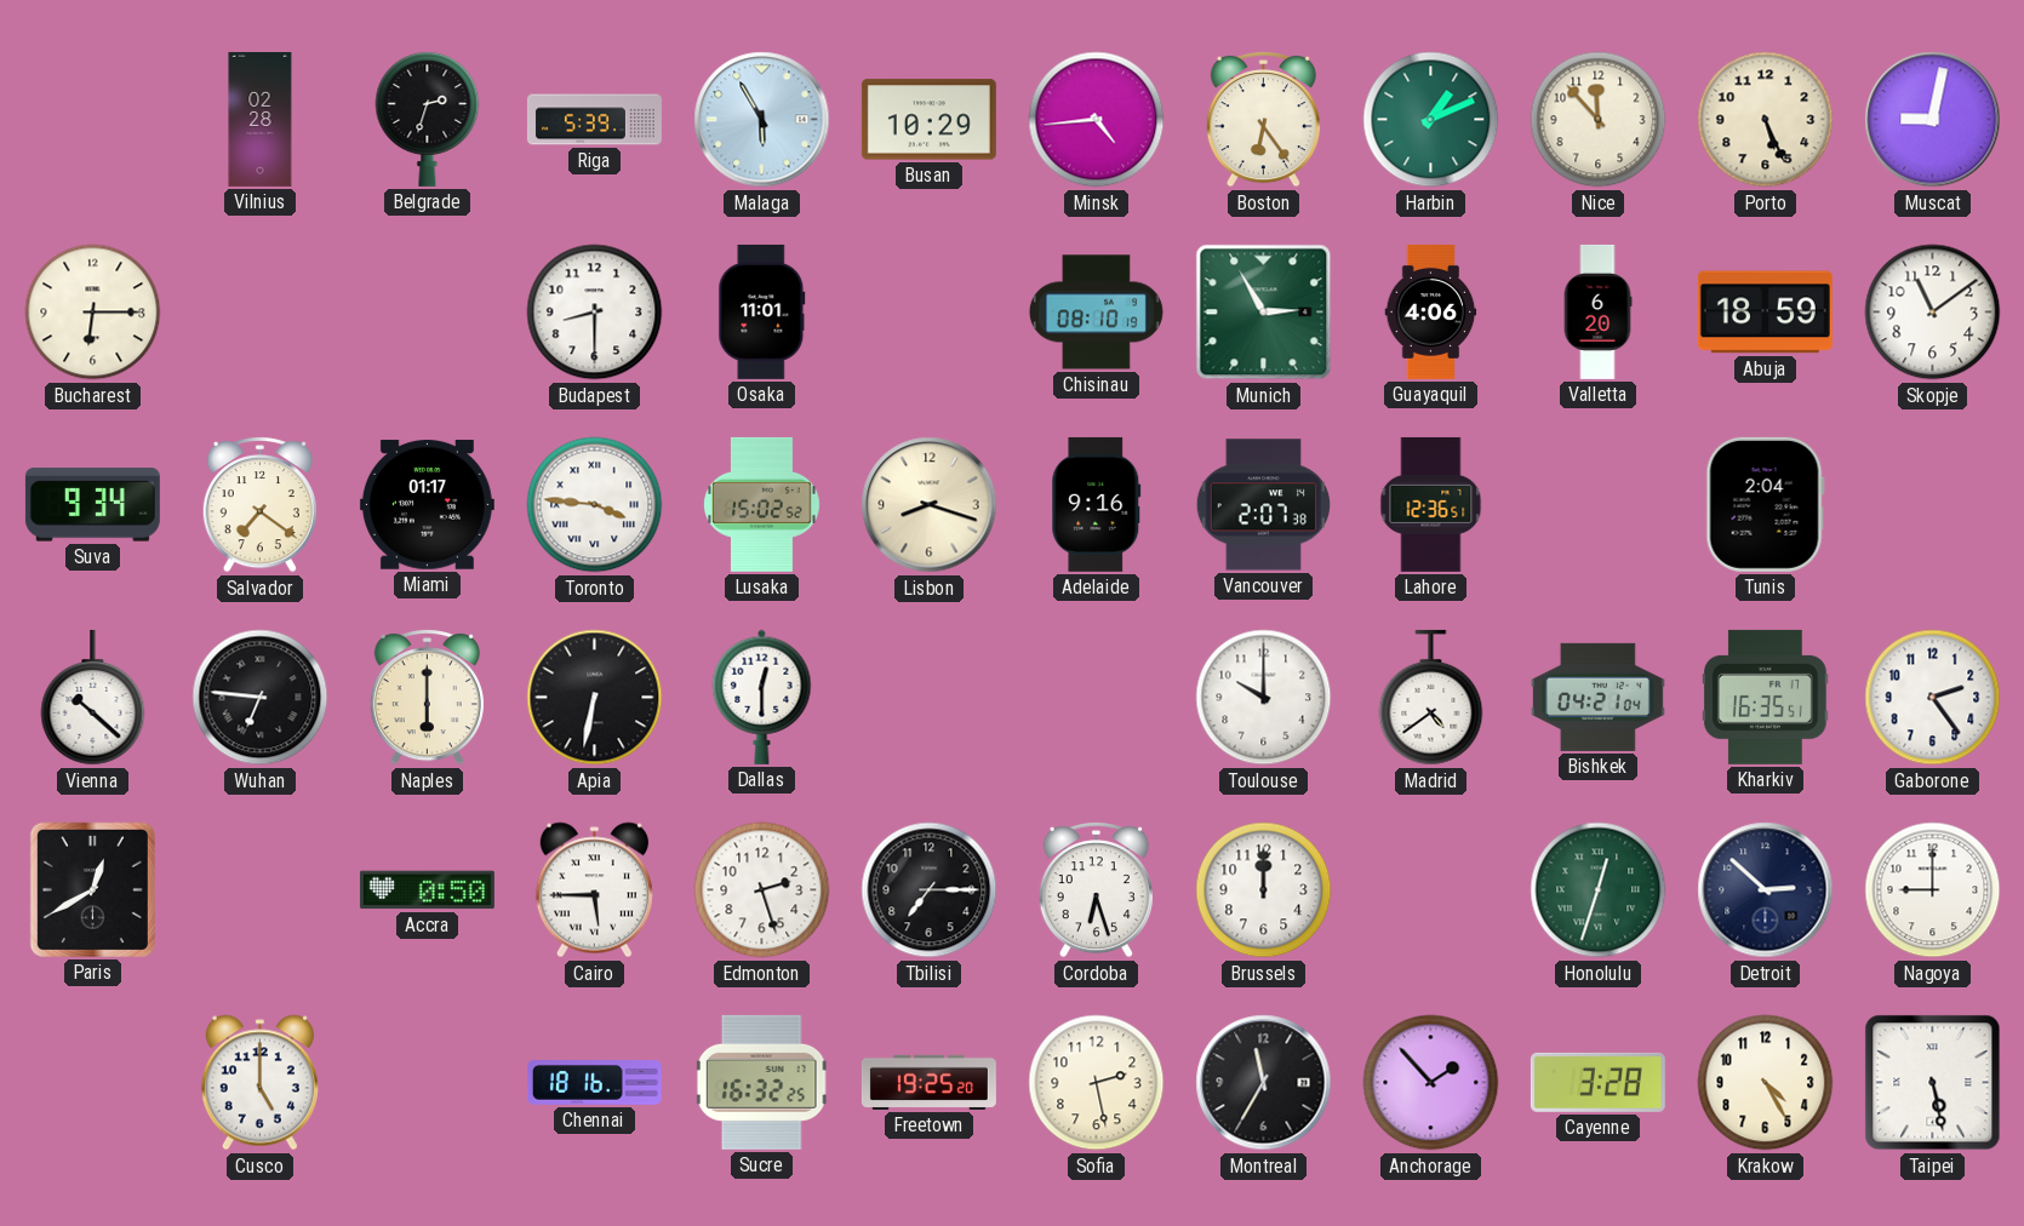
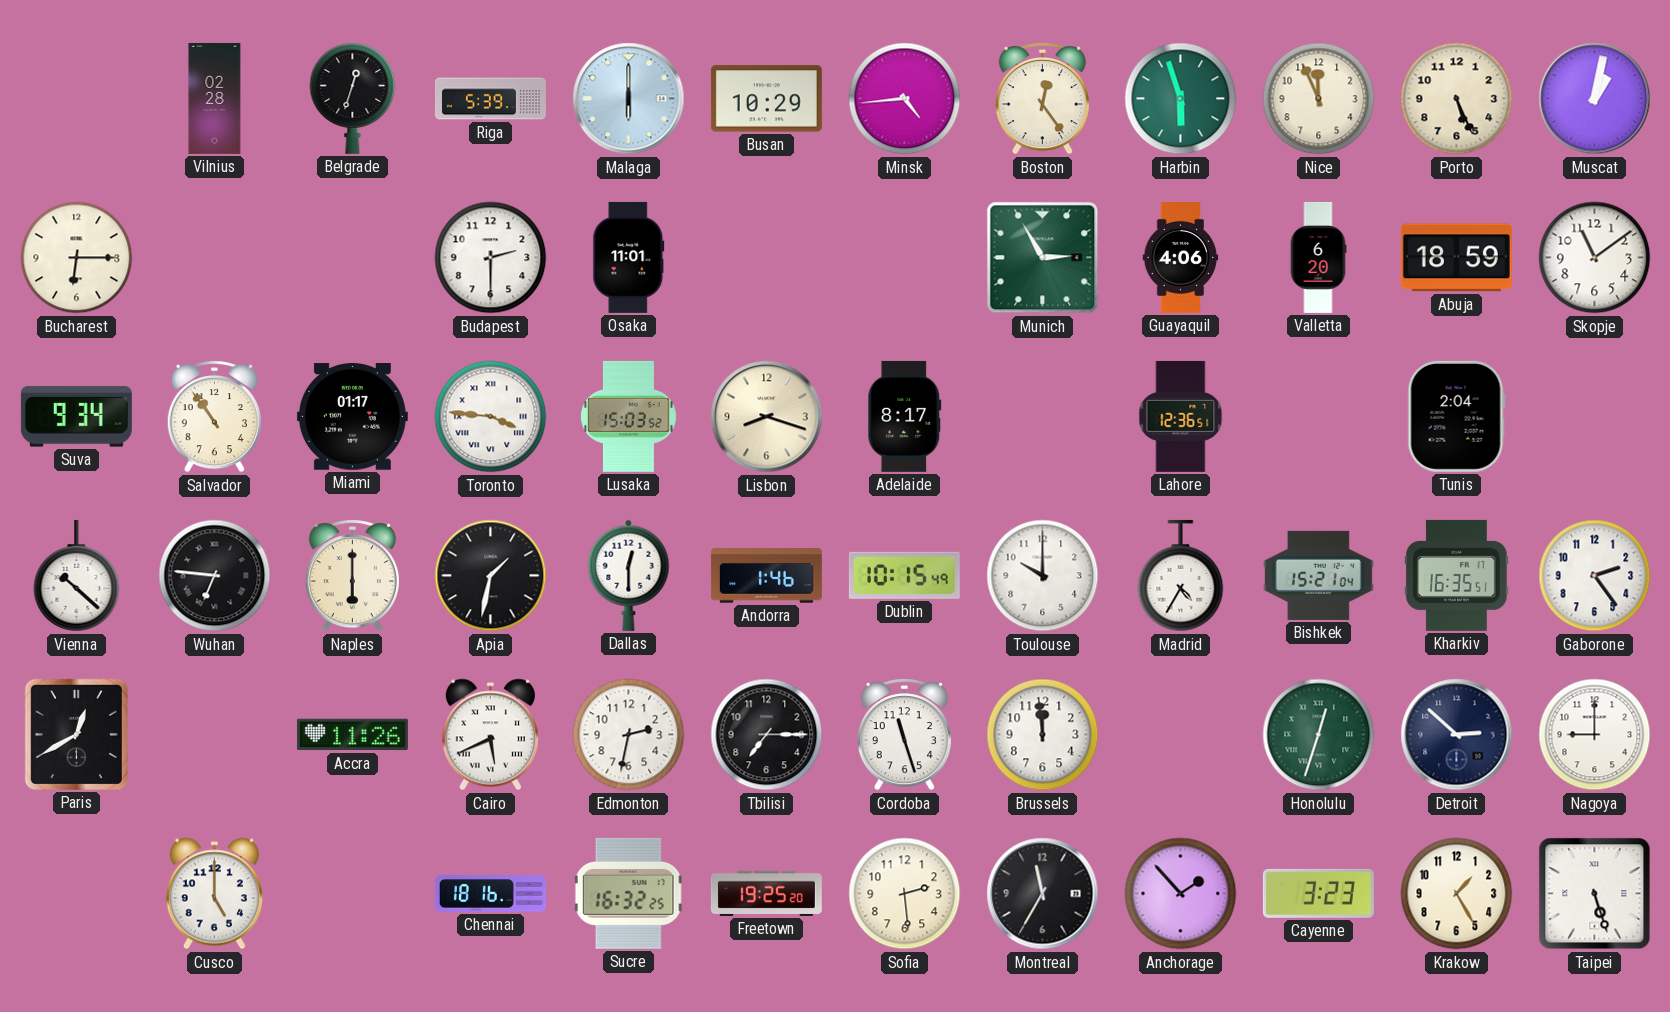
Belgrade: 2:33 -> 12:33 (353, 98)
Malaga: 5:55 -> 6:00 (629, 99)
Boston: 6:24 -> 12:24 (1042, 99)
Harbin: 1:11 -> 5:57 (1181, 99)
Nice: 11:53 -> 11:56 (1319, 99)
Muscat: 9:02 -> 1:02 (1595, 99)
Budapest: 8:30 -> 2:30 (491, 258)
Chisinau: 08:10 -> none (1096, 313)
Salvador: 7:21 -> 10:54 (214, 417)
Lusaka: 15:02 -> 15:03 (629, 416)
Adelaide: 9:16 -> 8:17 (905, 416)
Vancouver: 2:07 -> none (1264, 505)
Apia: 6:32 -> 1:32 (491, 576)
Andorra: none -> 1:46 (766, 576)
Dublin: none -> 10:15 (904, 575)
Madrid: 4:39 -> 4:35 (1181, 576)
Bishkek: 04:21 -> 15:21 (1318, 575)
Accra: 0:50 -> 11:26 (352, 735)
Cairo: 5:45 -> 5:41 (490, 735)
Edmonton: 2:27 -> 2:32 (629, 735)
Cordoba: 6:27 -> 11:27 (904, 735)
Brussels: 12:00 -> 11:59 (1043, 735)
Sofia: 2:28 -> 2:29 (905, 894)
Cayenne: 3:28 -> 3:23 (1318, 893)
Krakow: 4:25 -> 1:25 (1457, 894)
Taipei: 5:28 -> 5:27 (1595, 894)
